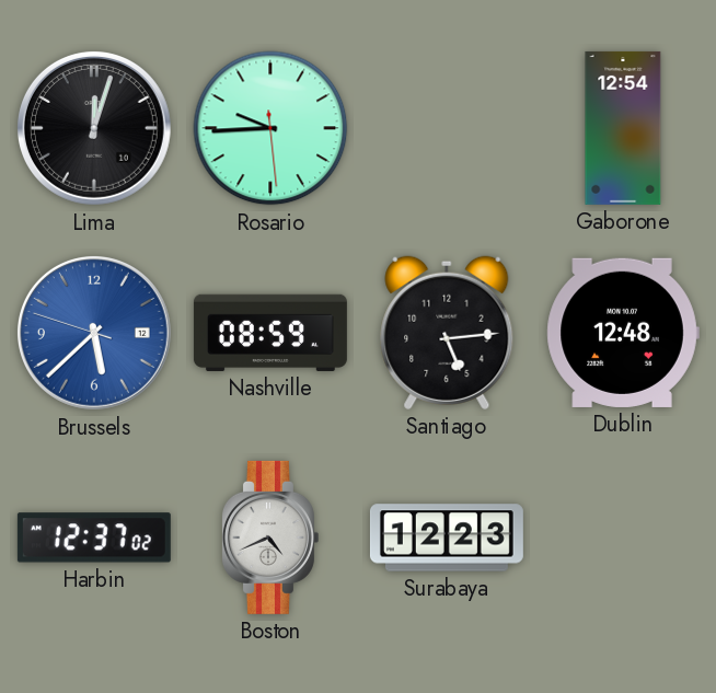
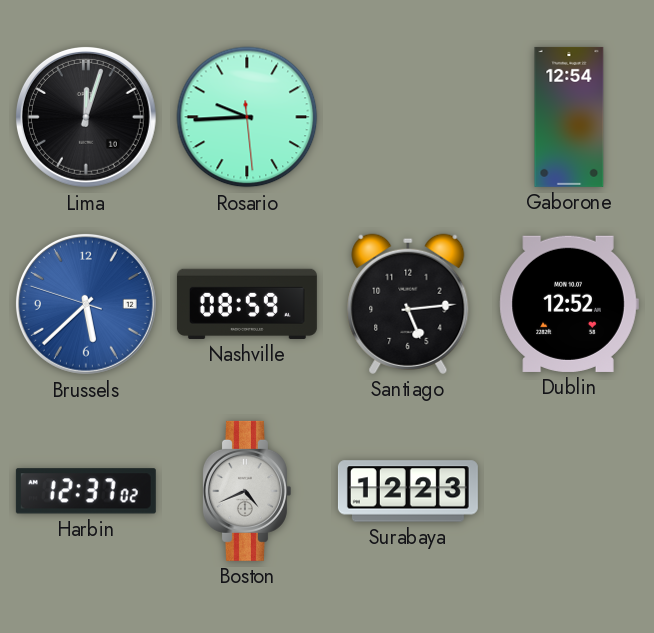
Dublin: 12:48 -> 12:52 (569, 304)
